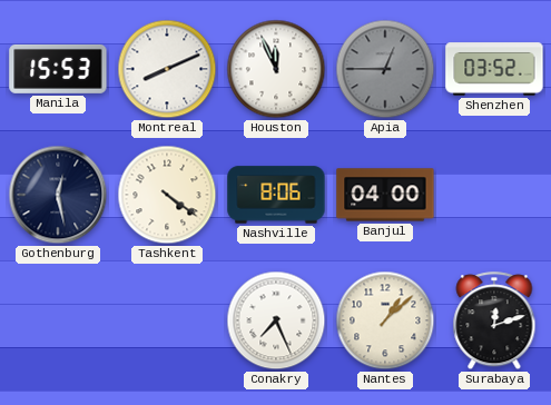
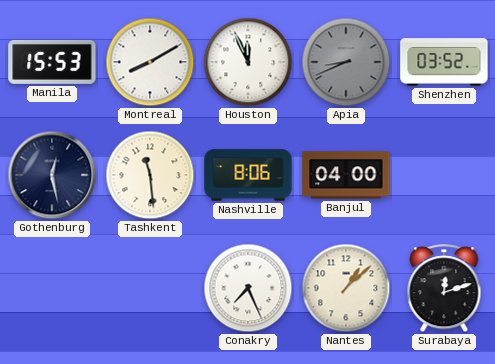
Montreal: 8:11 -> 8:10 (150, 62)
Apia: 12:45 -> 8:41 (346, 62)
Tashkent: 4:21 -> 11:29 (150, 175)
